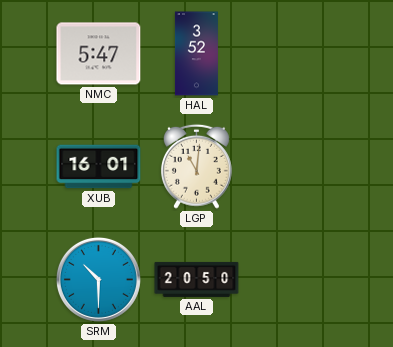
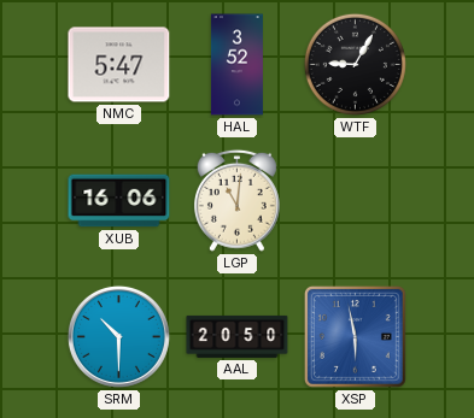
WTF: none -> 9:05 (355, 64)
XUB: 16:01 -> 16:06 (119, 201)
XSP: none -> 5:58 (355, 336)
